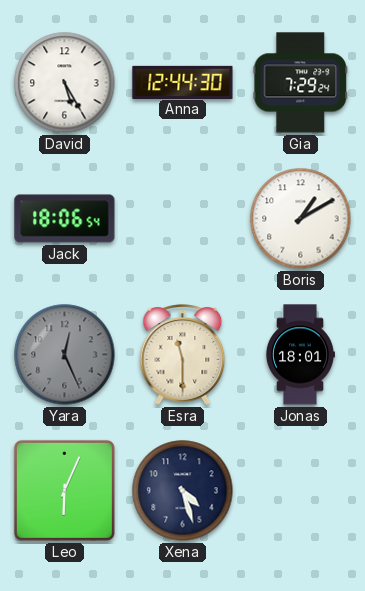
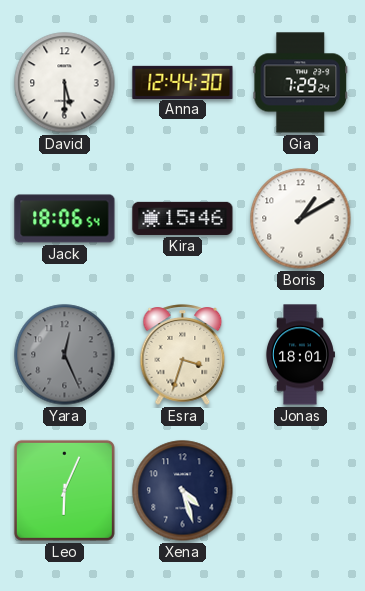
David: 5:25 -> 5:30 (65, 83)
Kira: none -> 15:46 (183, 218)
Esra: 11:30 -> 3:33 (183, 355)
